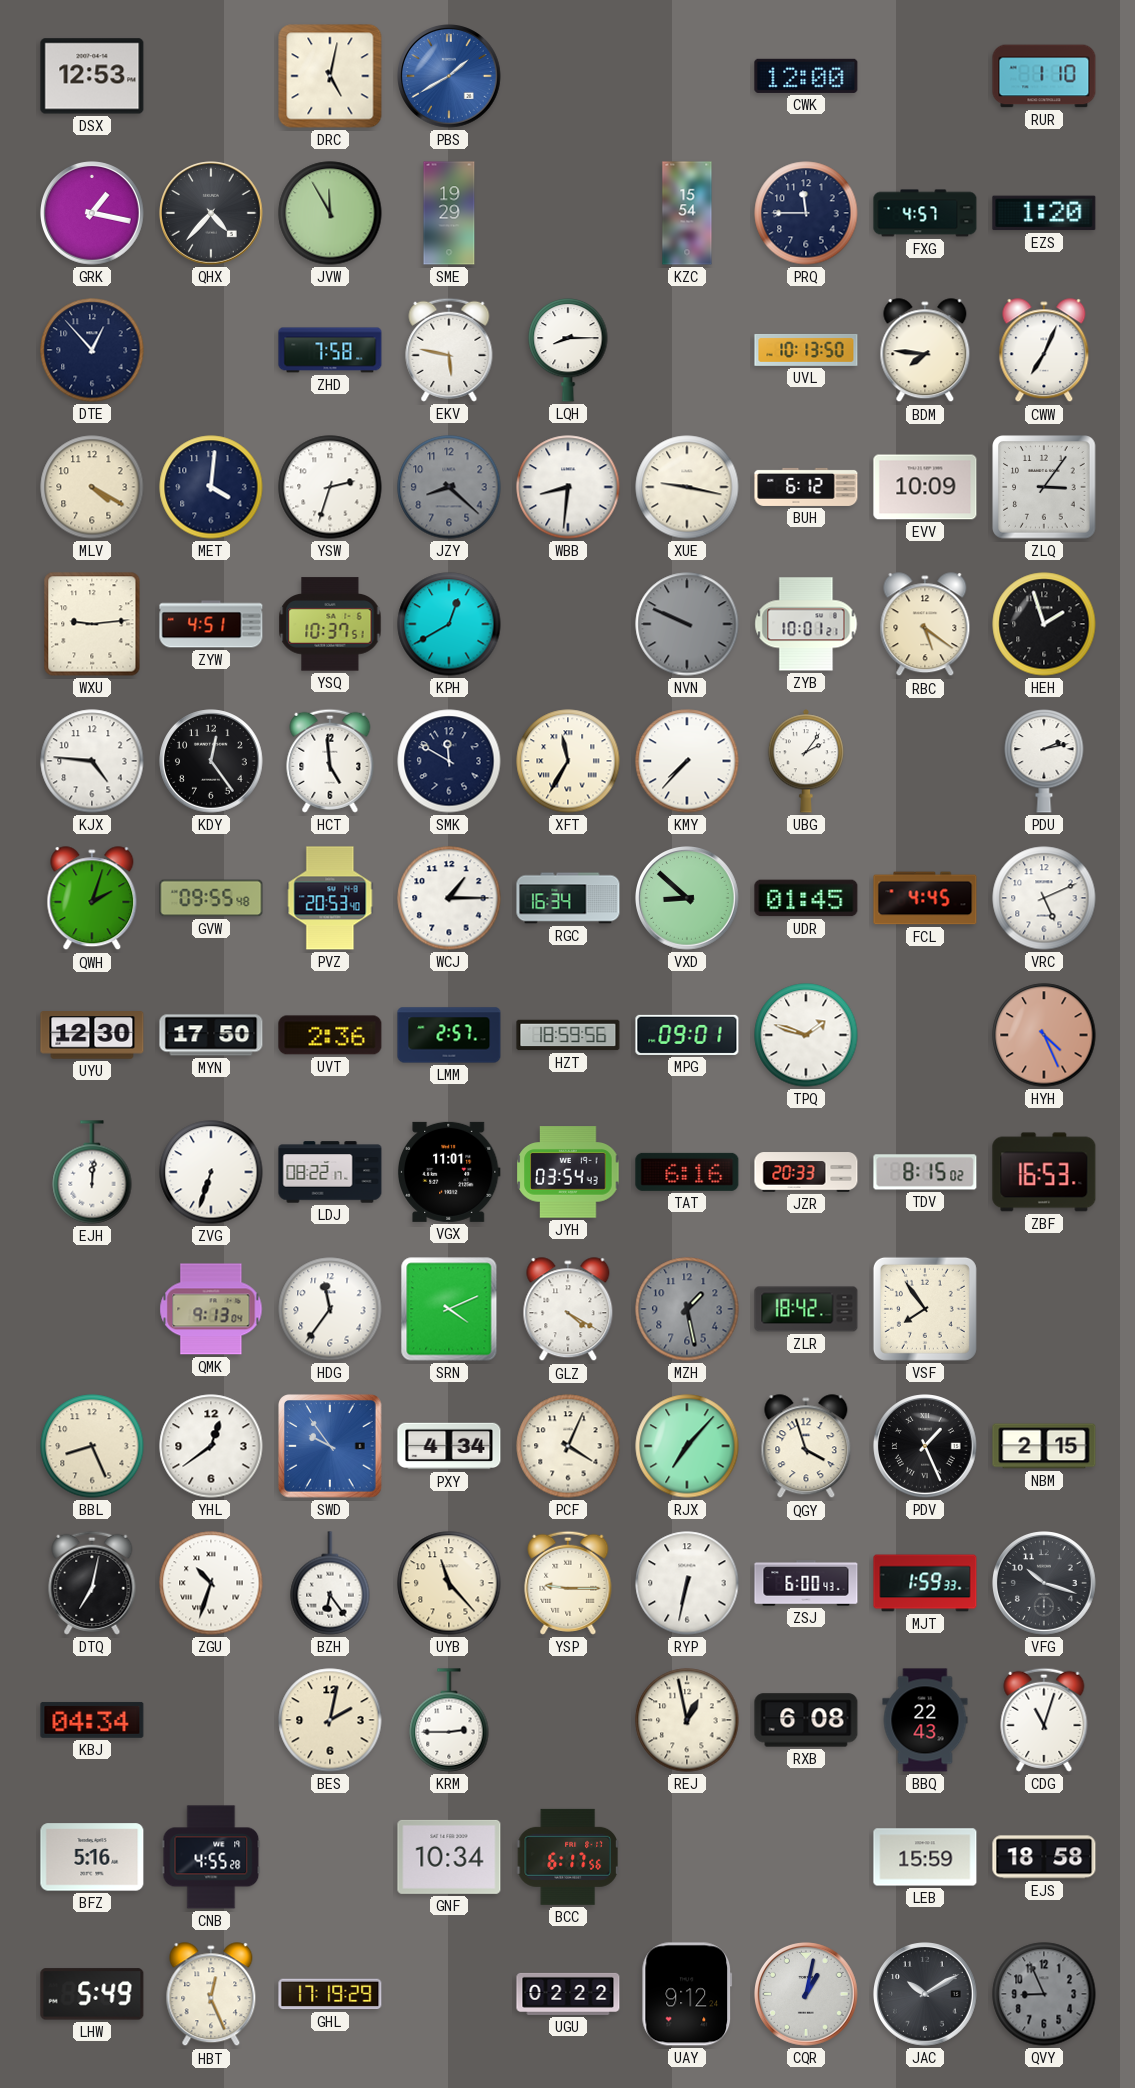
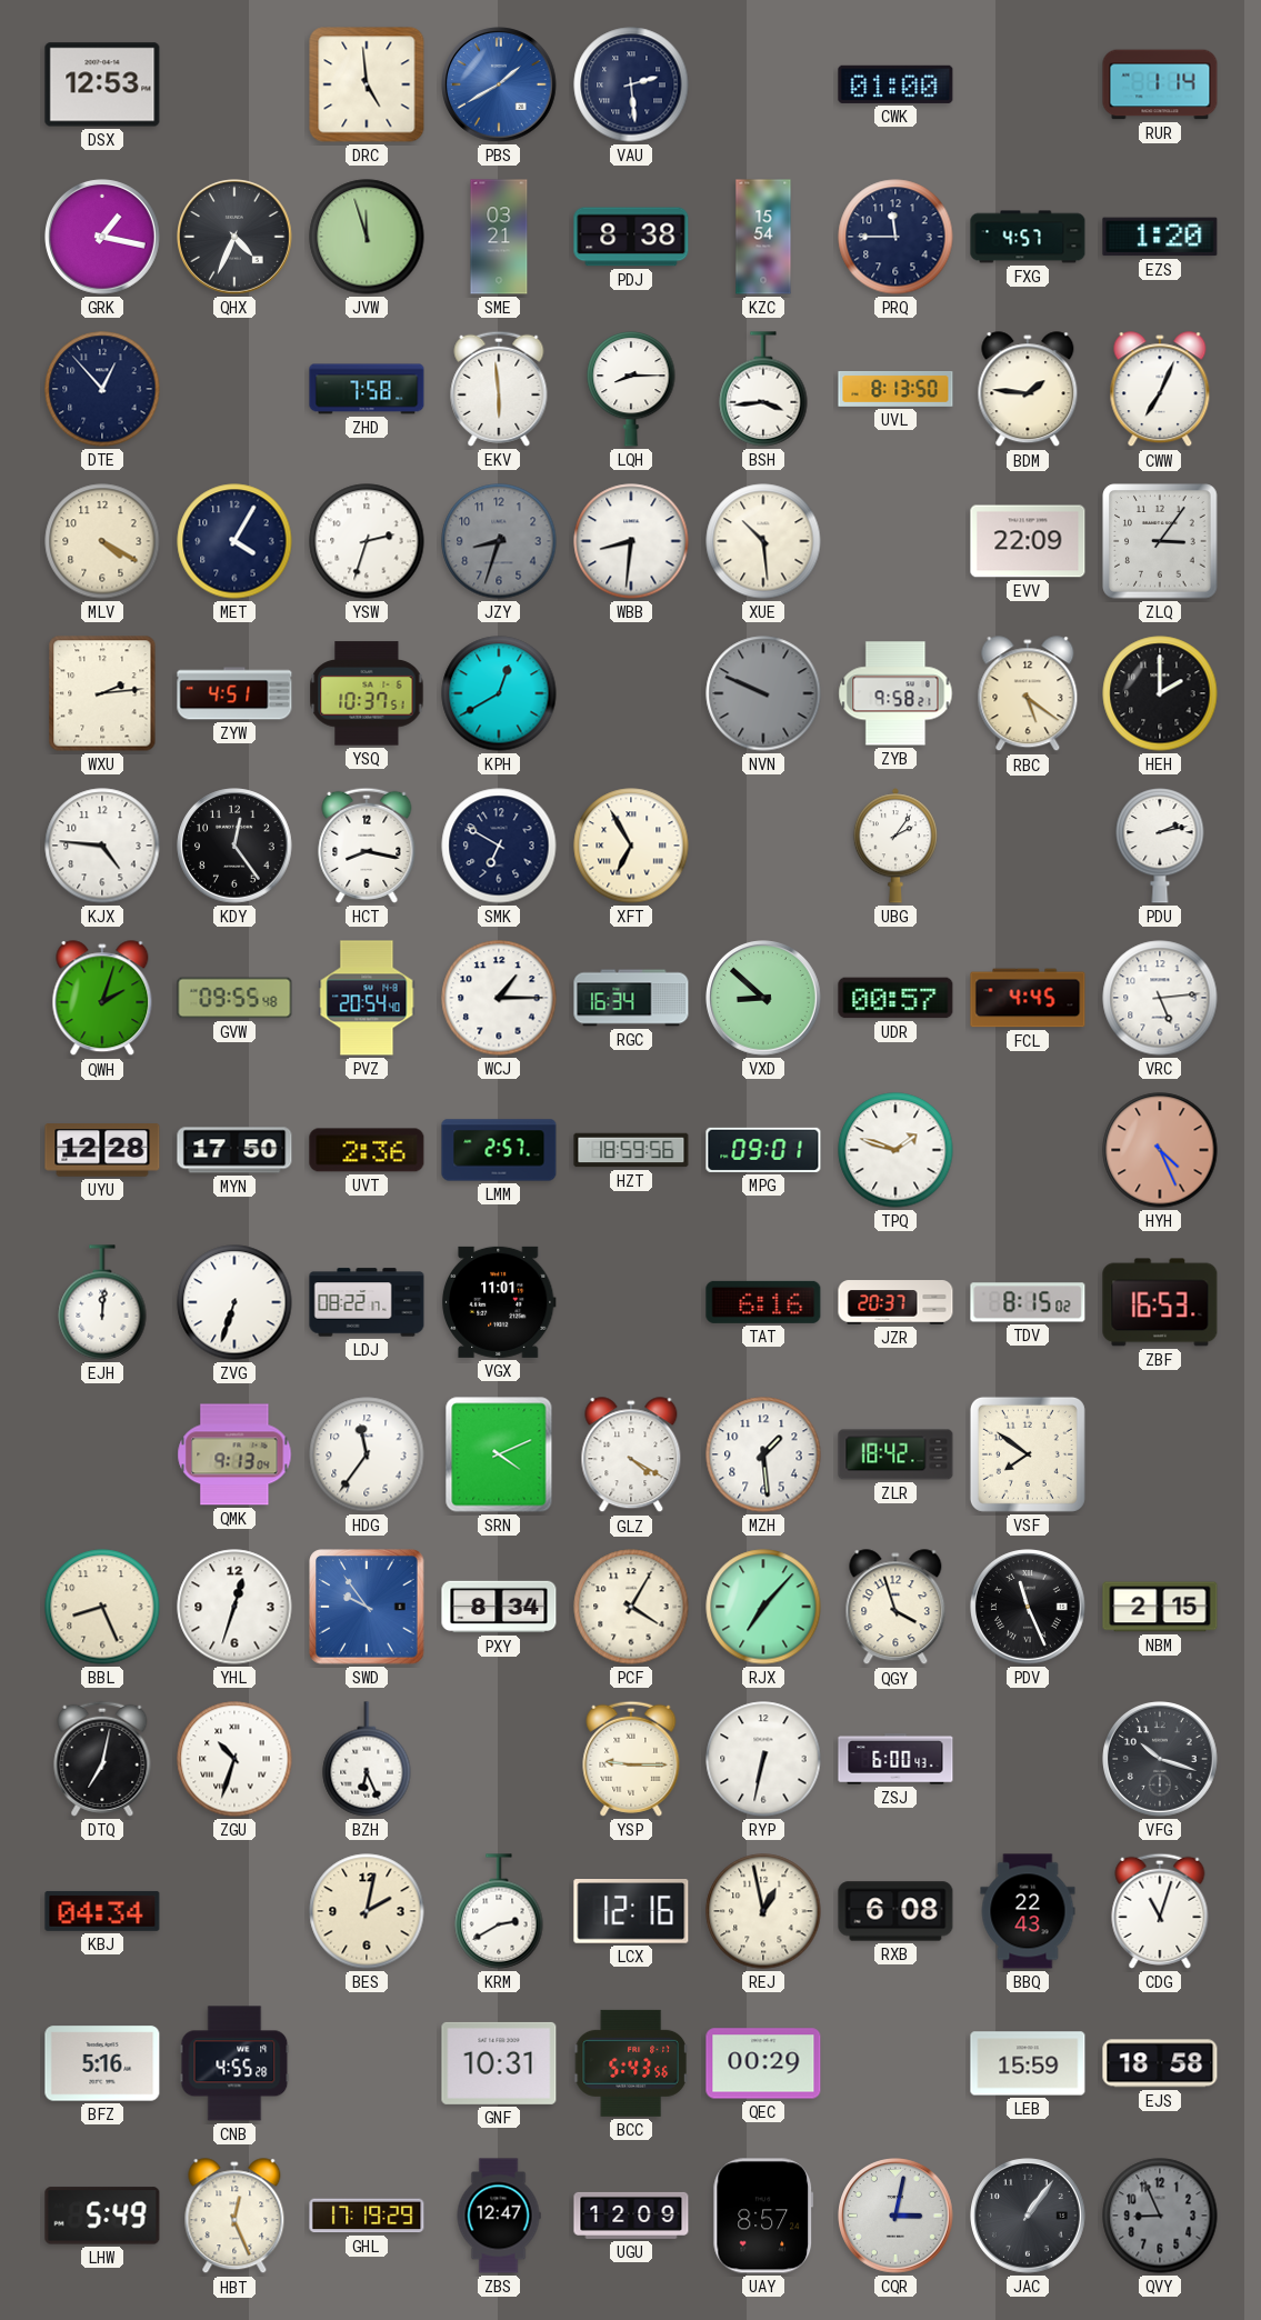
DRC: 5:02 -> 4:59 (367, 84)
VAU: none -> 2:29 (631, 84)
CWK: 12:00 -> 01:00 (895, 84)
RUR: 1:10 -> 1:14 (1160, 84)
QHX: 4:37 -> 4:34 (236, 238)
JVW: 11:55 -> 11:57 (367, 237)
SME: 19:29 -> 03:21 (499, 237)
PDJ: none -> 8:38 (631, 237)
EKV: 5:47 -> 5:59 (499, 389)
BSH: none -> 3:44 (763, 389)
UVL: 10:13 -> 8:13 (895, 389)
BDM: 7:46 -> 1:46 (1028, 390)
MET: 4:01 -> 4:05 (234, 541)
JZY: 8:22 -> 8:33 (499, 541)
XUE: 9:17 -> 10:29 (763, 541)
BUH: 6:12 -> none (806, 487)
EVV: 10:09 -> 22:09 (1028, 541)
WXU: 9:14 -> 2:14 (102, 693)
ZYB: 10:01 -> 9:58 (895, 693)
HEH: 1:57 -> 2:00 (1160, 693)
HCT: 4:59 -> 8:17 (367, 846)
SMK: 11:50 -> 6:50 (499, 846)
XFT: 11:35 -> 6:55 (631, 846)
KMY: 7:37 -> none (687, 761)
PVZ: 20:53 -> 20:54 (367, 998)
UDR: 01:45 -> 00:57 (895, 998)
VRC: 5:11 -> 5:14 (1160, 998)
UYU: 12:30 -> 12:28 (102, 1150)
JYH: 03:54 -> none (568, 1172)
JZR: 20:33 -> 20:37 (895, 1302)
MZH: 1:28 -> 1:29 (763, 1454)
MZH dial: grey -> white (763, 1454)
VSF: 7:54 -> 7:51 (1028, 1454)
YHL: 12:39 -> 12:33 (234, 1607)
PXY: 4:34 -> 8:34 (499, 1607)
PCF: 4:04 -> 4:05 (631, 1607)
PDV: 1:26 -> 11:26 (1029, 1608)
BZH: 6:24 -> 6:26 (367, 1759)
UYB: 11:23 -> none (449, 1583)
MJT: 1:59 -> none (925, 1583)
KRM: 2:45 -> 2:40 (499, 1911)
LCX: none -> 12:16 (631, 1912)
GNF: 10:34 -> 10:31 (499, 2063)
BCC: 6:17 -> 5:43 (631, 2063)
QEC: none -> 00:29 (763, 2063)
ZBS: none -> 12:47 (499, 2216)
UGU: 02:22 -> 12:09 (631, 2216)
UAY: 9:12 -> 8:57 (763, 2216)
CQR: 1:02 -> 3:02 (897, 2217)
JAC: 10:10 -> 1:06 (1029, 2217)
